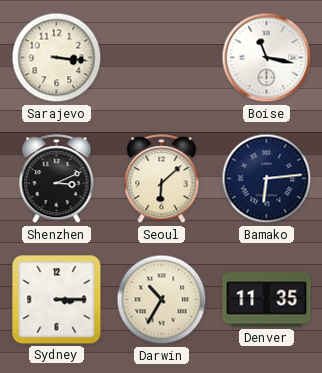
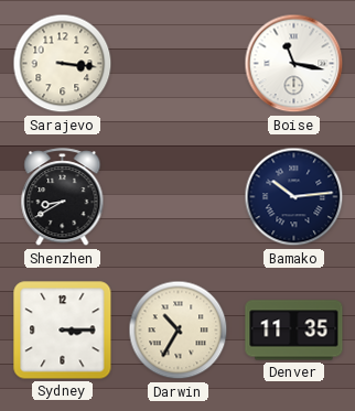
Shenzhen: 3:11 -> 8:40 (63, 197)
Seoul: 6:08 -> none (162, 179)
Bamako: 6:14 -> 10:14 (294, 197)
